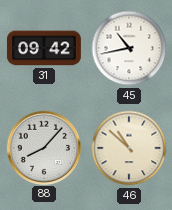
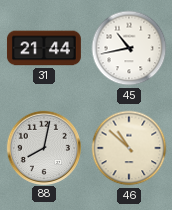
31: 09:42 -> 21:44 (44, 48)
88: 8:07 -> 8:02 (43, 147)
